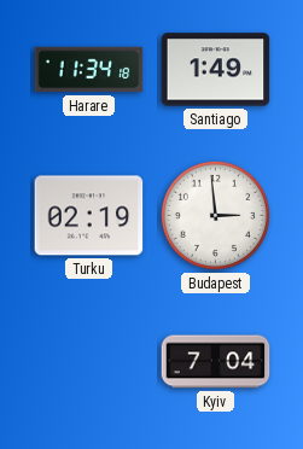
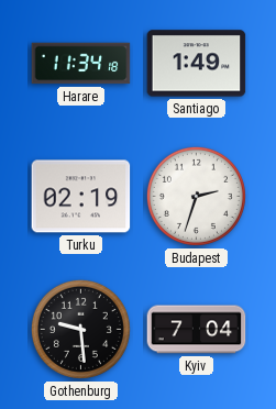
Budapest: 2:59 -> 2:33 (196, 196)
Gothenburg: none -> 9:29 (80, 329)
